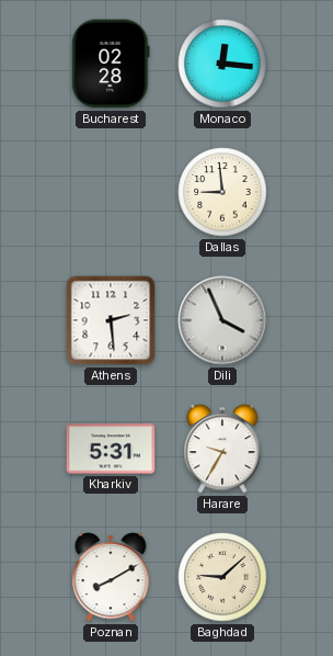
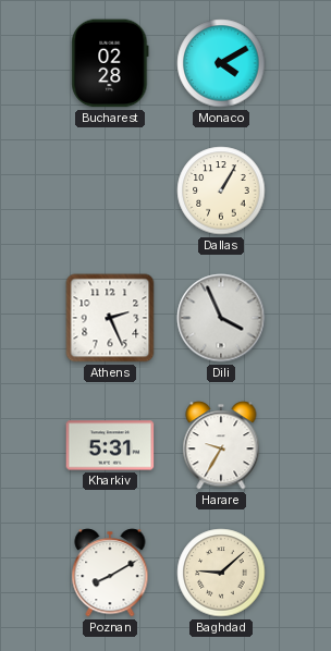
Monaco: 12:16 -> 4:10 (221, 63)
Dallas: 8:59 -> 1:05 (221, 191)
Athens: 2:29 -> 2:26 (110, 318)
